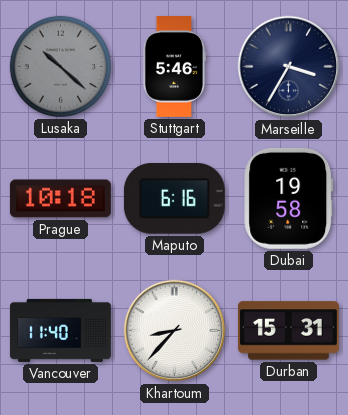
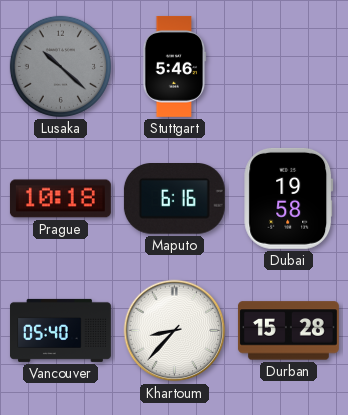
Marseille: 3:35 -> none (289, 67)
Vancouver: 11:40 -> 05:40 (60, 330)
Durban: 15:31 -> 15:28 (288, 331)
